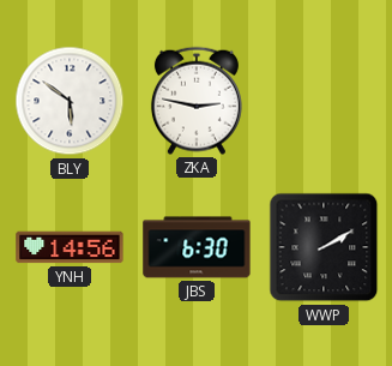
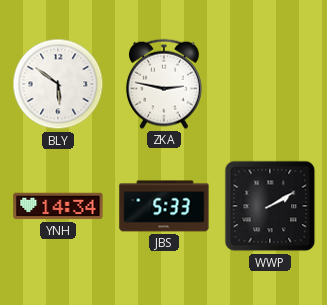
YNH: 14:56 -> 14:34 (58, 206)
JBS: 6:30 -> 5:33 (164, 206)
